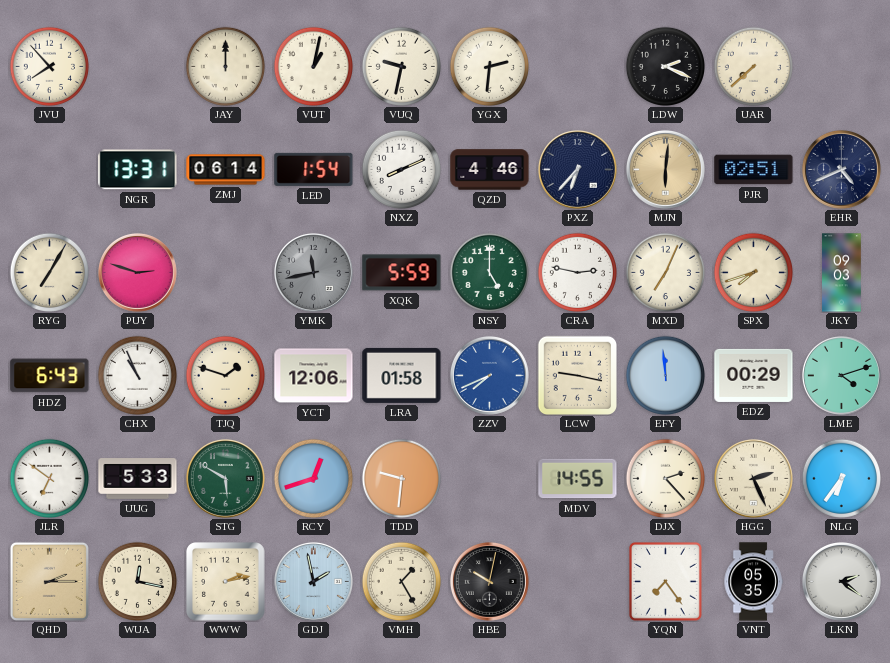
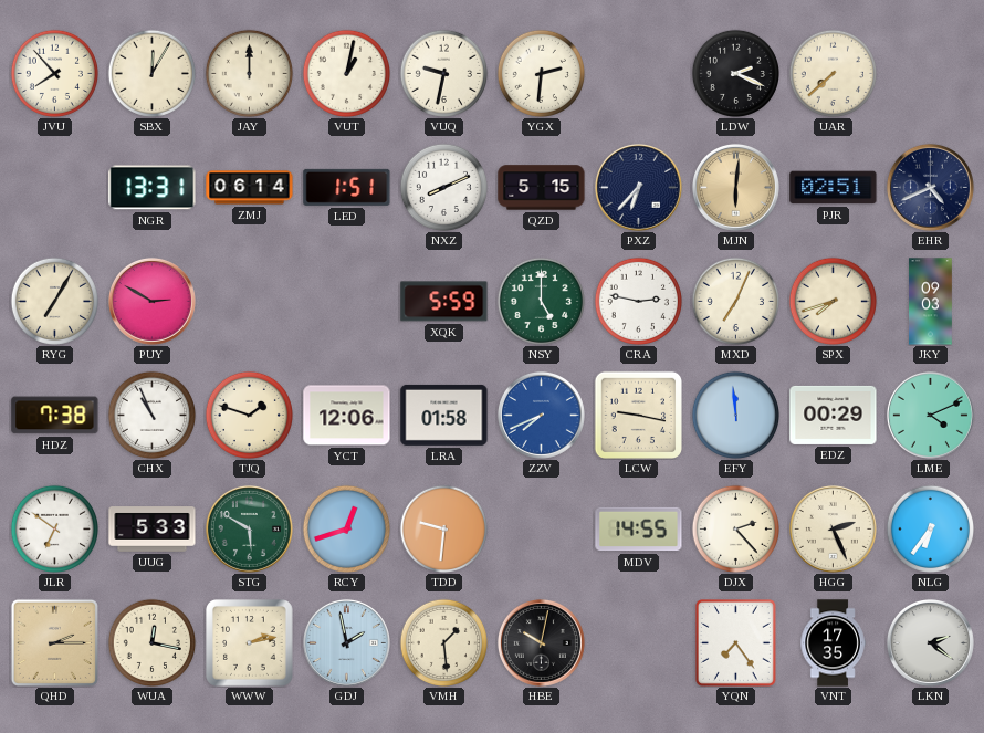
SBX: none -> 12:05 (151, 73)
LED: 1:54 -> 1:51 (347, 187)
QZD: 4:46 -> 5:15 (542, 188)
PUY: 2:48 -> 2:50 (151, 301)
YMK: 11:43 -> none (313, 272)
HDZ: 6:43 -> 7:38 (55, 416)
LME: 4:12 -> 4:11 (930, 415)
VMH: 1:25 -> 1:29 (443, 642)
VNT: 05:35 -> 17:35 (833, 643)
